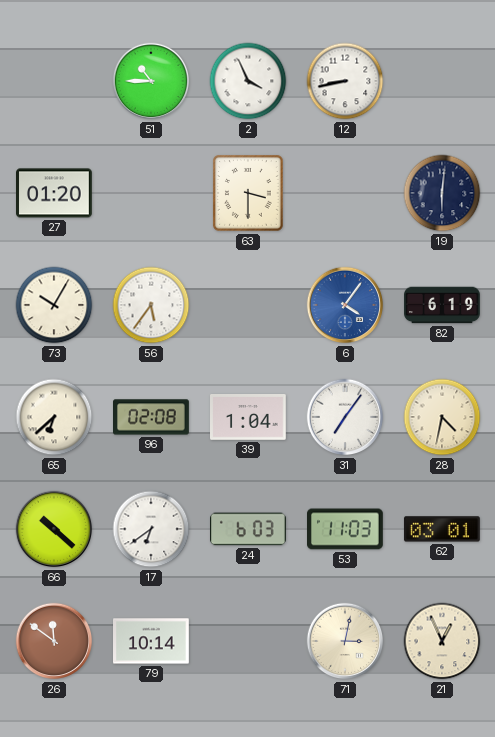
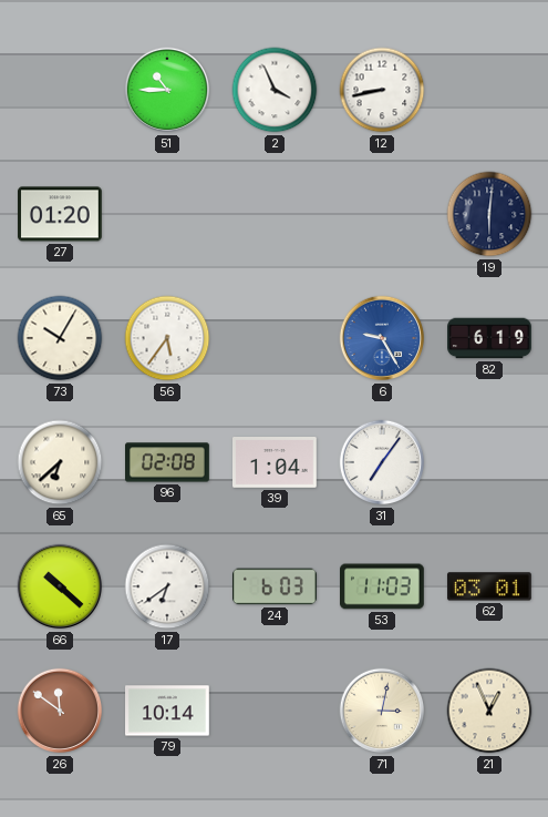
63: 3:30 -> none (249, 194)
6: 4:06 -> 9:25 (382, 338)
28: 4:32 -> none (442, 417)
